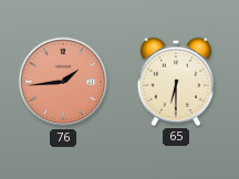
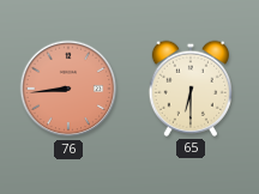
76: 1:44 -> 8:44 (68, 89)
